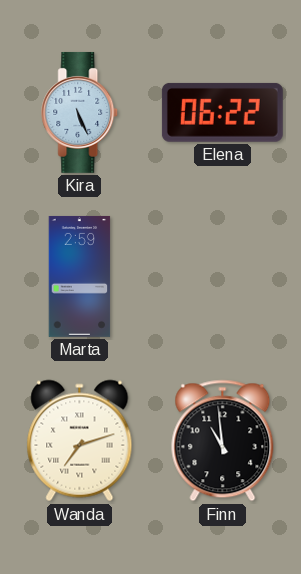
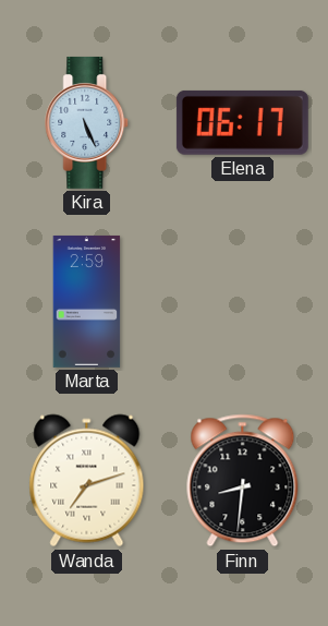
Elena: 06:22 -> 06:17 (242, 122)
Finn: 10:59 -> 8:31 (243, 481)
